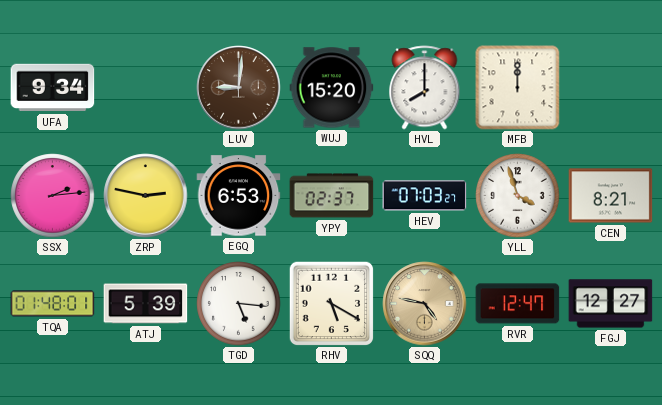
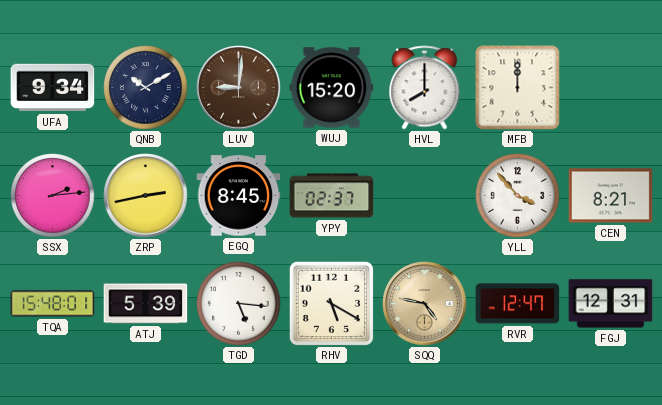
QNB: none -> 10:10 (146, 88)
ZRP: 2:47 -> 2:43 (146, 196)
EGQ: 6:53 -> 8:45 (239, 196)
HEV: 07:03 -> none (425, 196)
YLL: 3:57 -> 3:53 (518, 196)
TQA: 01:48 -> 15:48 (53, 304)
FGJ: 12:27 -> 12:31 (611, 304)
